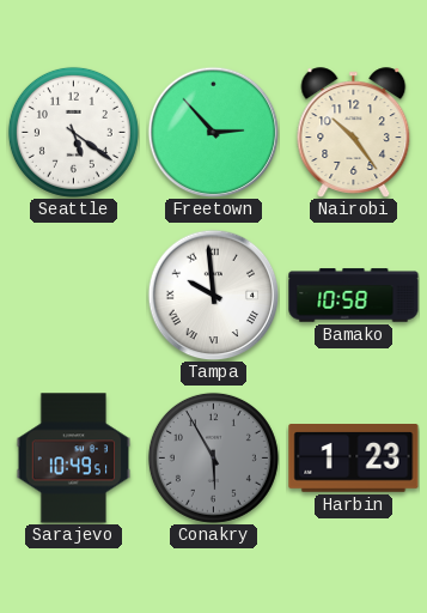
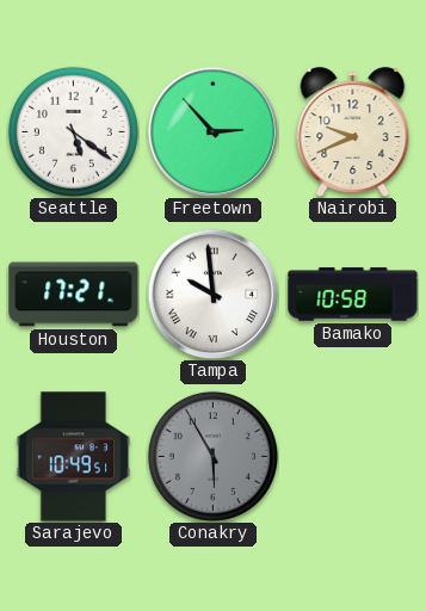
Nairobi: 10:24 -> 9:41 (353, 132)
Houston: none -> 17:21 (74, 295)
Harbin: 1:23 -> none (354, 459)
